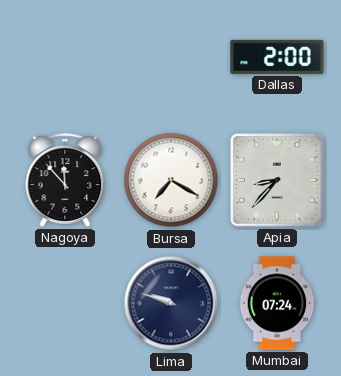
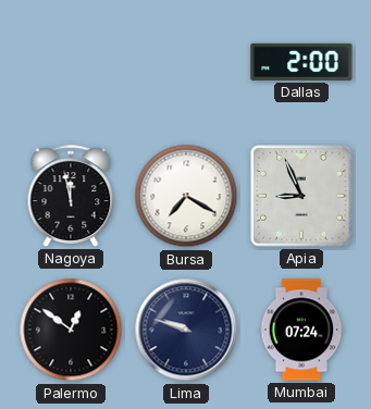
Nagoya: 11:53 -> 11:58 (71, 196)
Apia: 8:37 -> 8:56 (301, 196)
Palermo: none -> 12:51 (71, 330)
